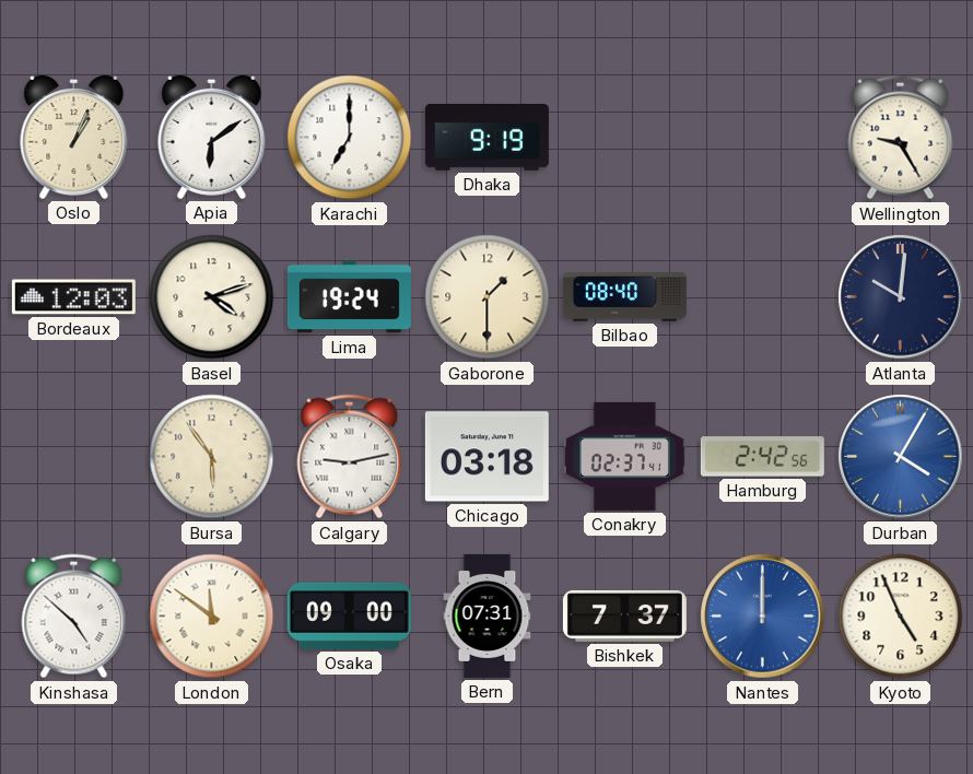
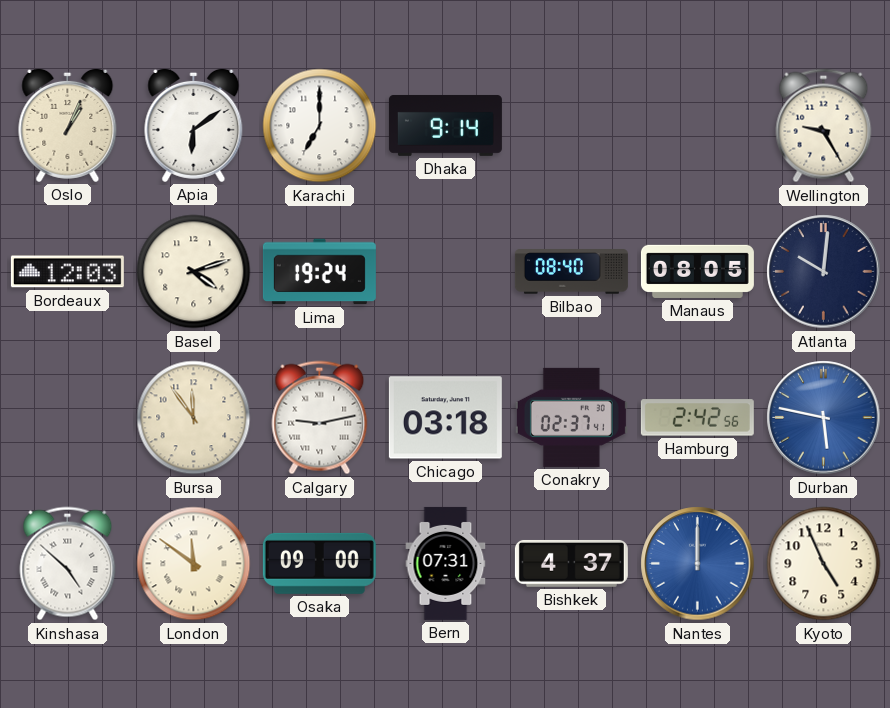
Dhaka: 9:19 -> 9:14 (445, 125)
Gaborone: 1:30 -> none (488, 297)
Manaus: none -> 08:05 (697, 271)
Bursa: 5:54 -> 11:54 (194, 418)
Durban: 4:05 -> 5:47 (824, 418)
Bishkek: 7:37 -> 4:37 (571, 563)
